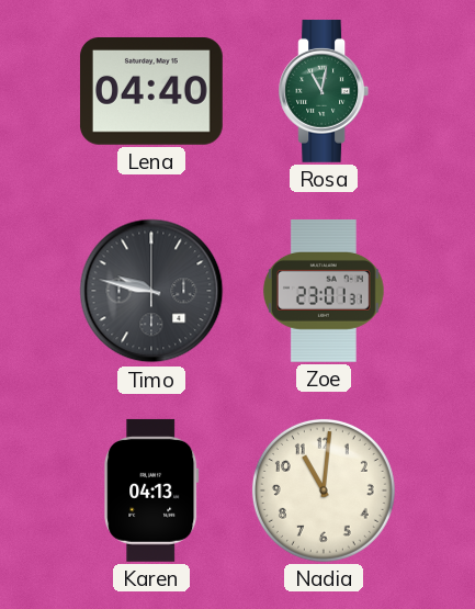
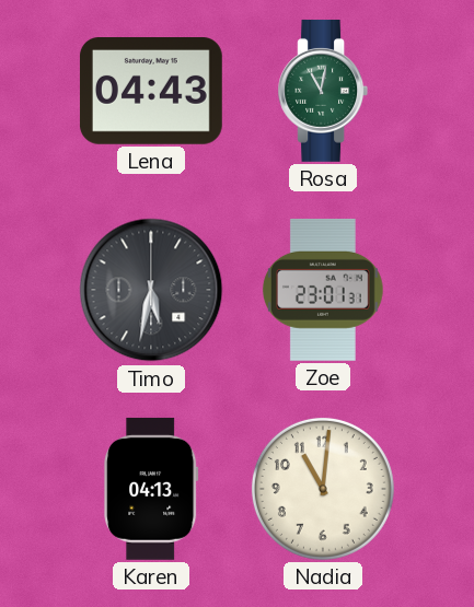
Lena: 04:40 -> 04:43 (151, 92)
Timo: 9:47 -> 5:32 (151, 290)
